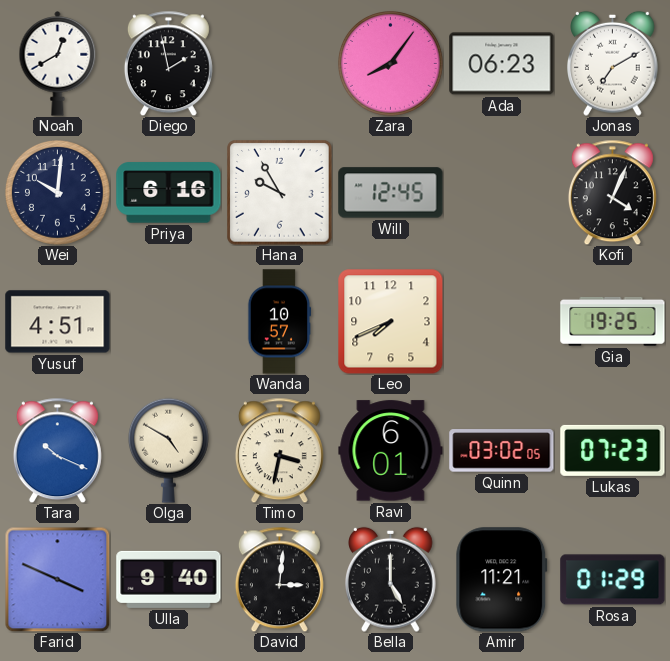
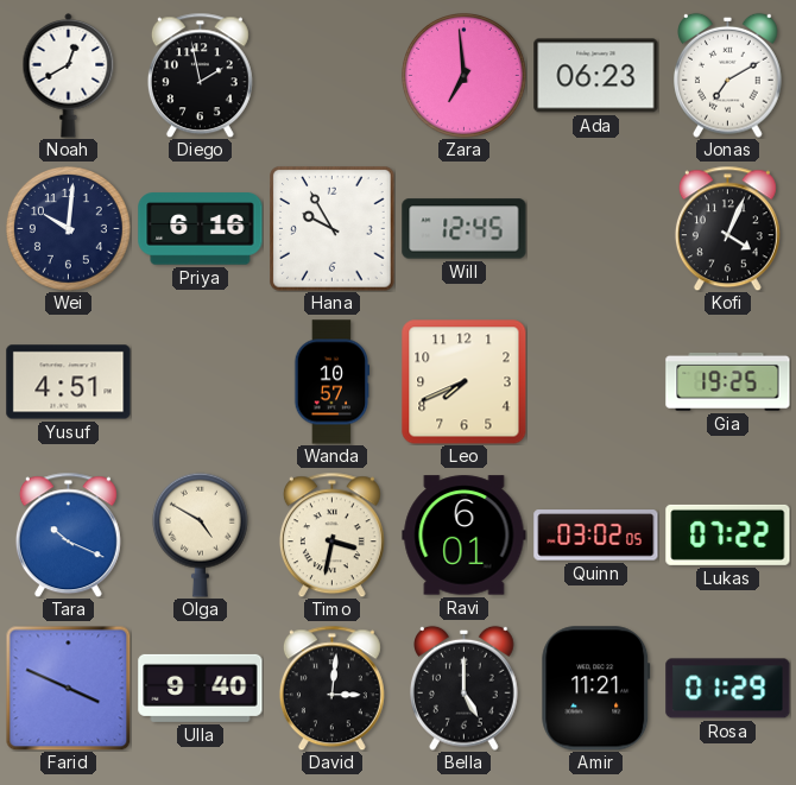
Zara: 8:06 -> 6:59 (465, 76)
Lukas: 07:23 -> 07:22 (728, 534)
